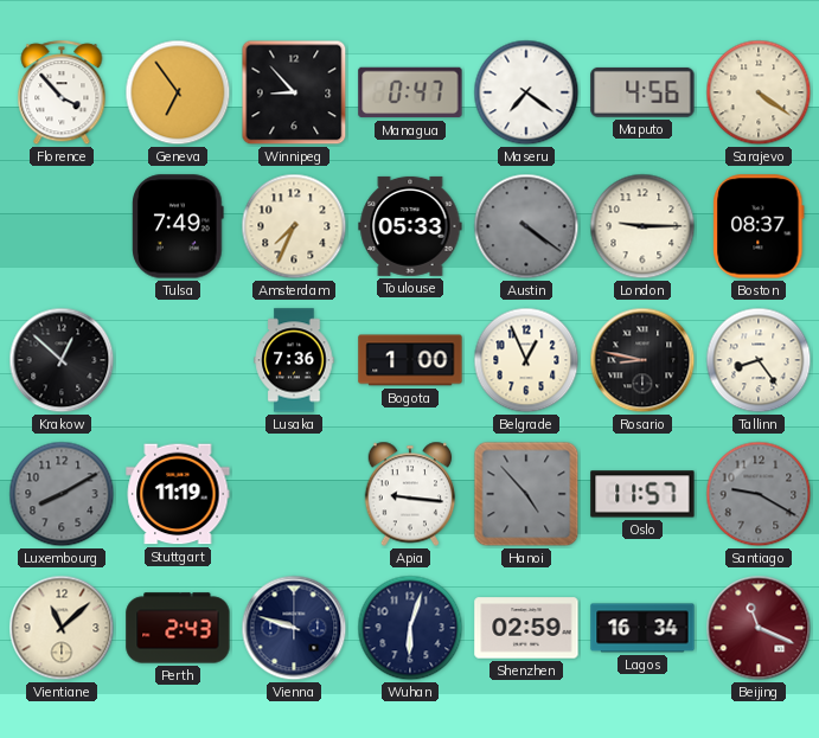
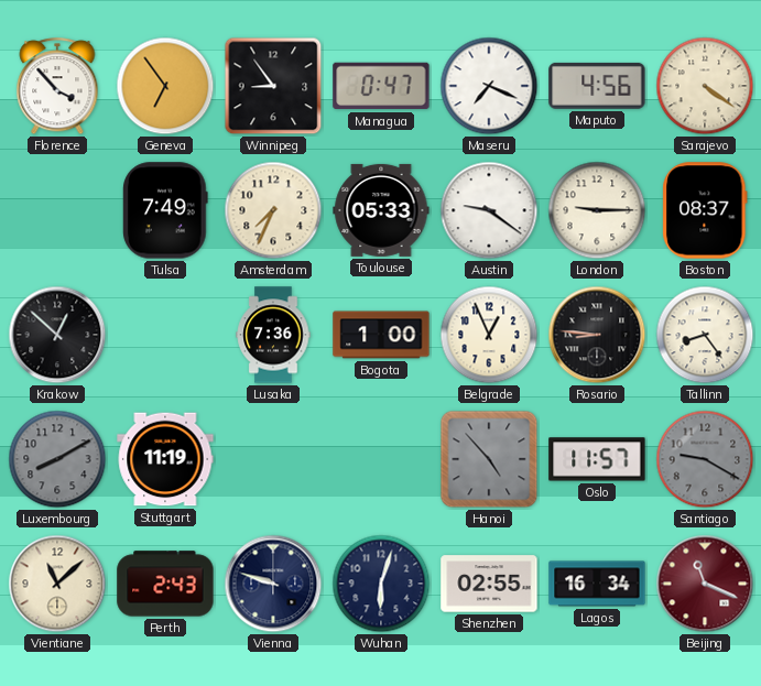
Winnipeg: 8:53 -> 8:54 (273, 86)
Maseru: 7:21 -> 7:19 (489, 86)
Austin: 4:21 -> 9:21 (489, 210)
Austin dial: grey -> white (489, 210)
Rosario: 8:47 -> 8:46 (597, 335)
Apia: 9:16 -> none (410, 494)
Shenzhen: 02:59 -> 02:55 (489, 584)
